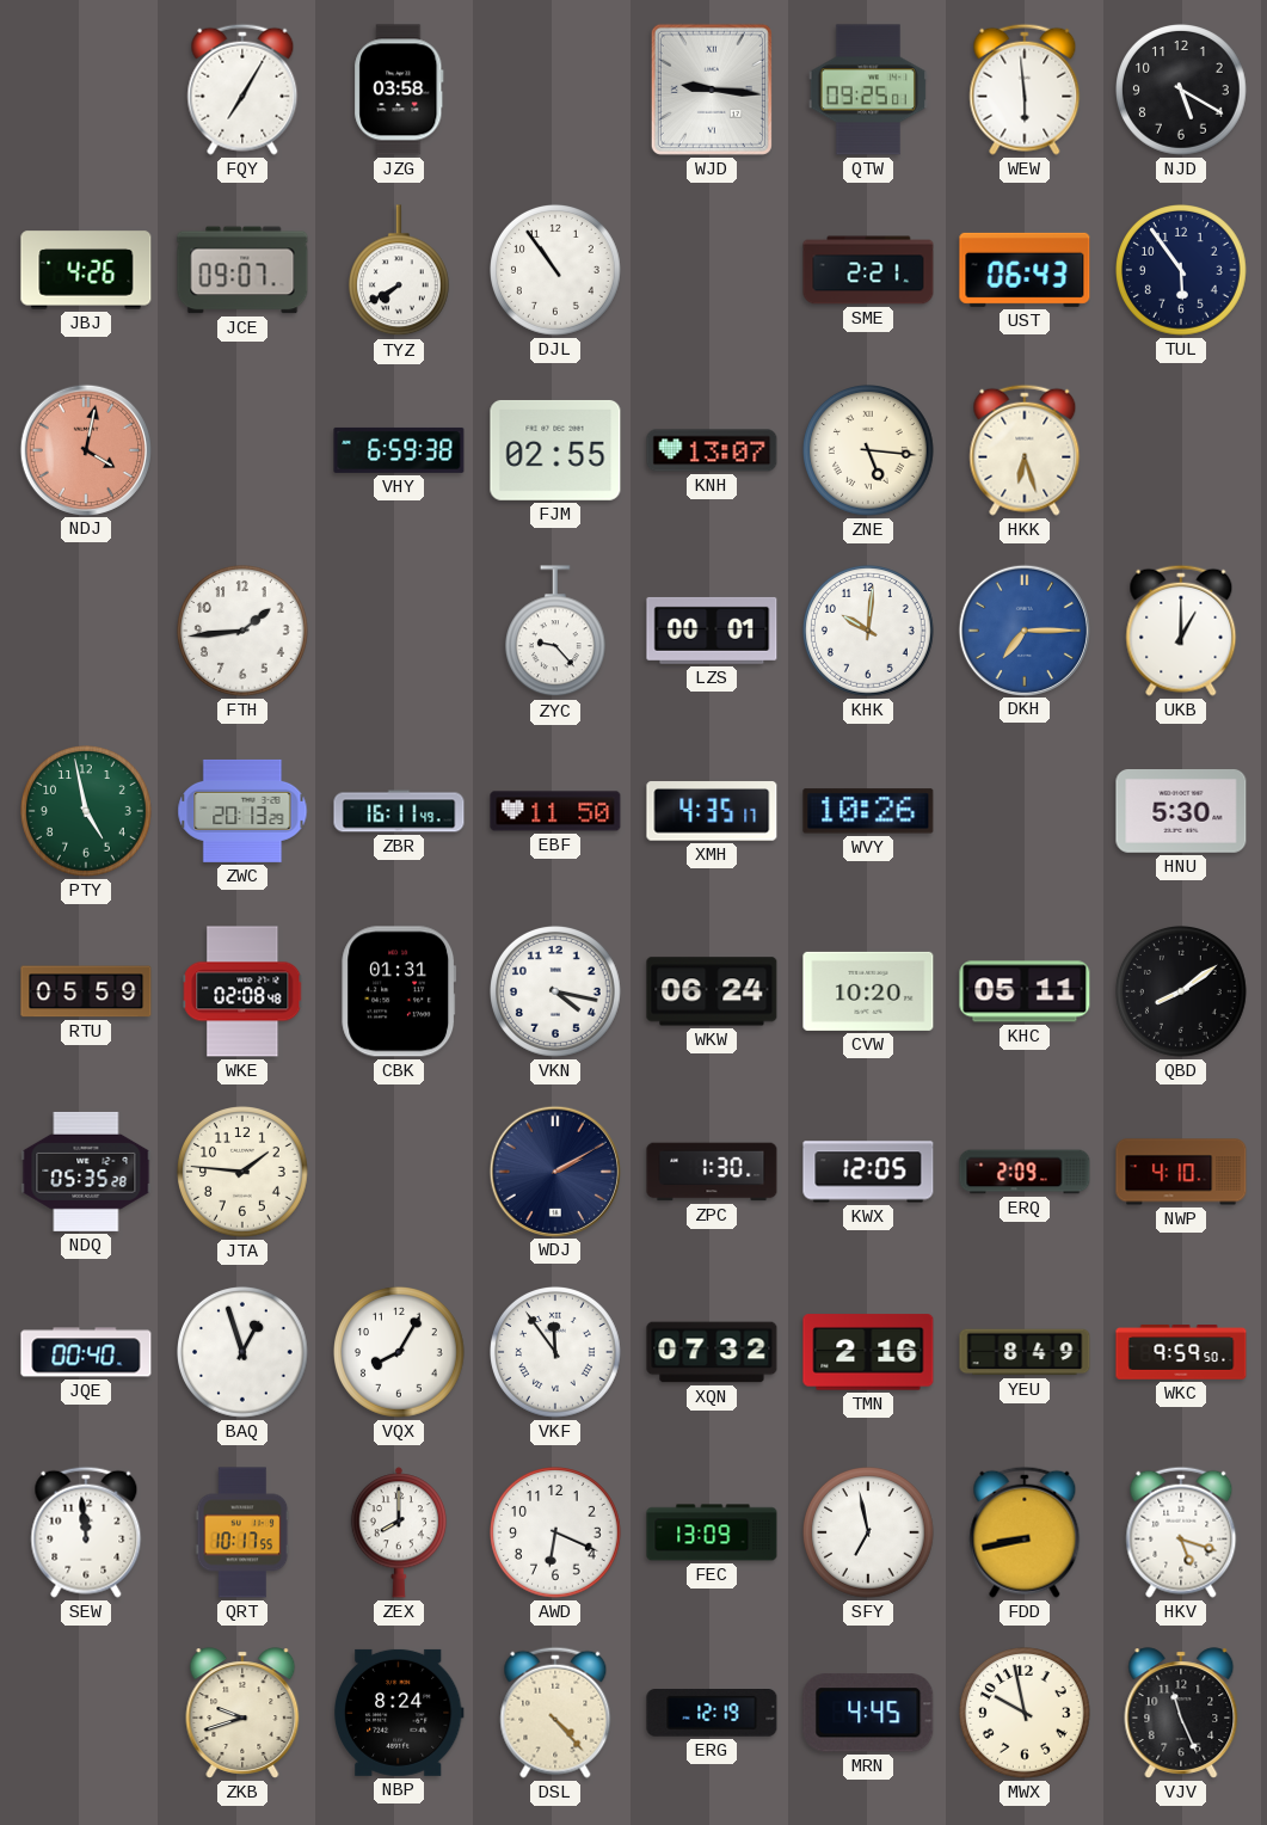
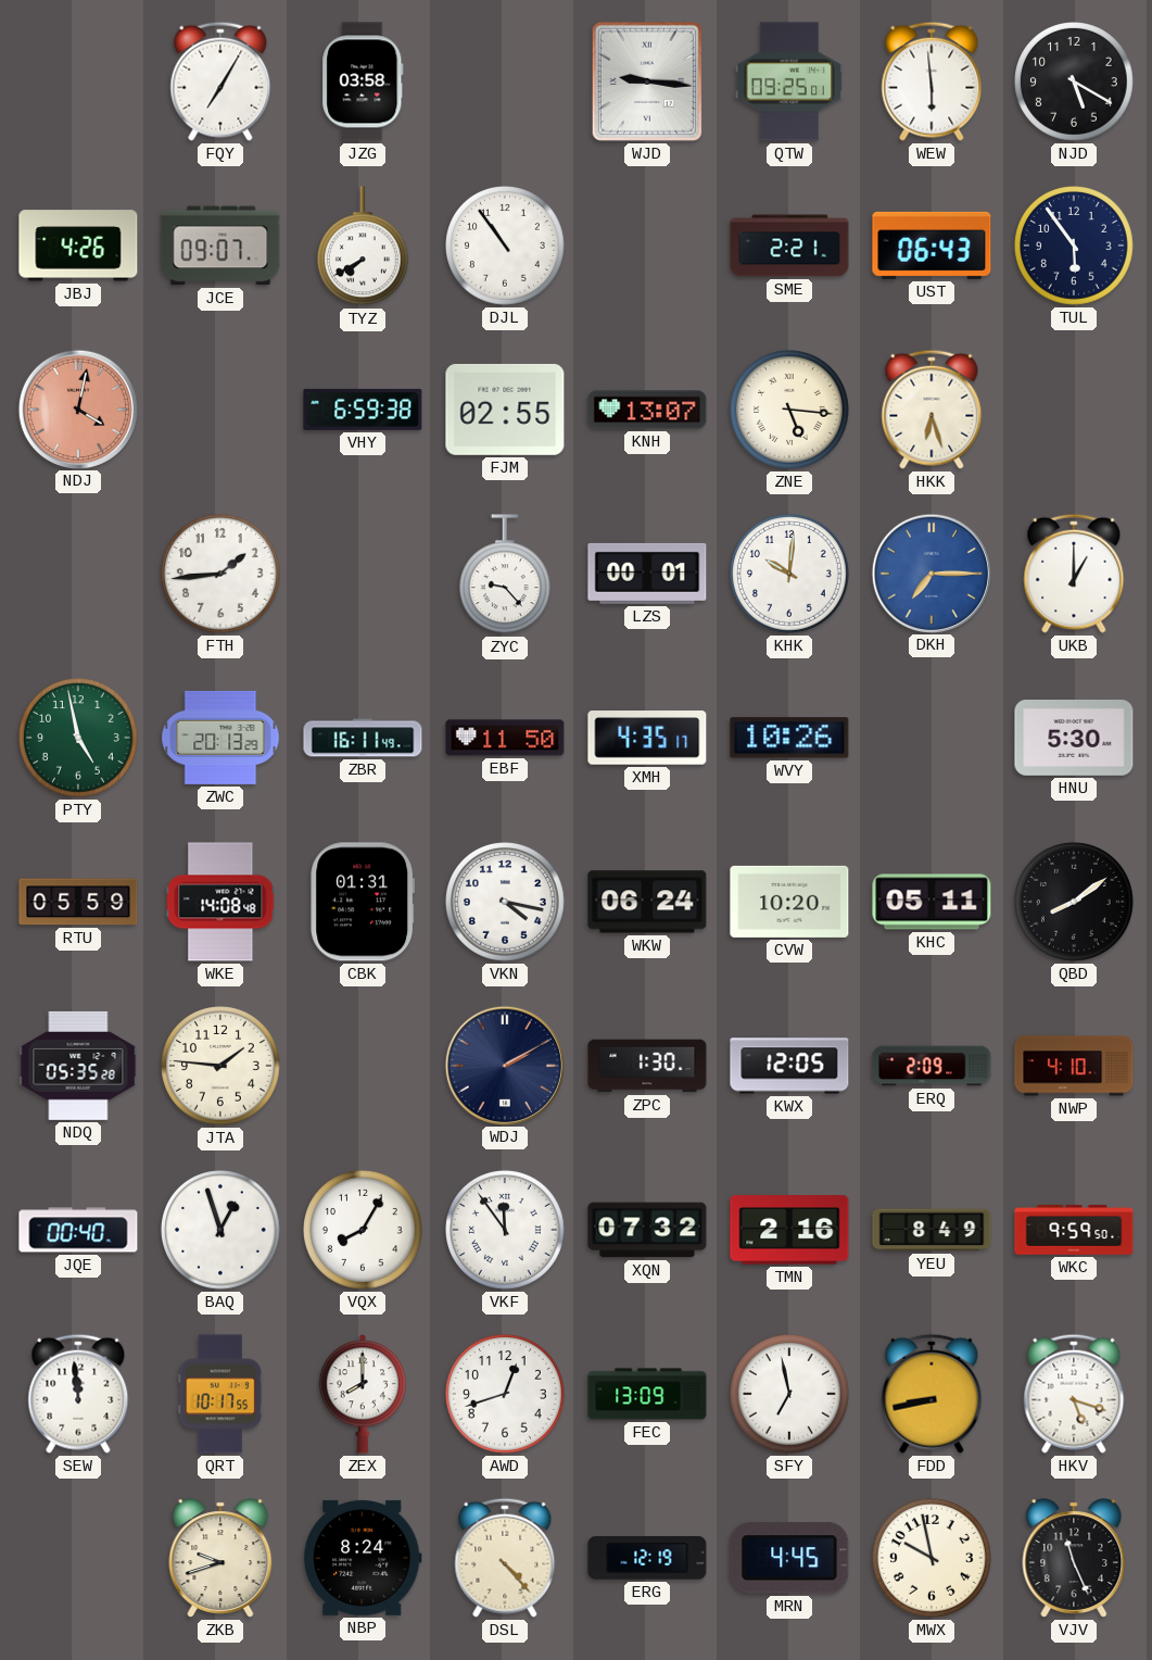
WKE: 02:08 -> 14:08 (220, 902)
AWD: 6:19 -> 12:42 (506, 1395)
